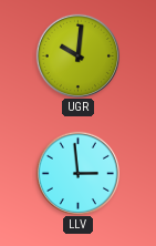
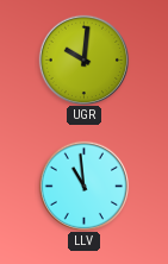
LLV: 2:59 -> 10:59 (83, 186)
